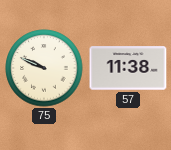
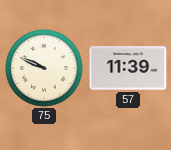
57: 11:38 -> 11:39 (128, 68)
